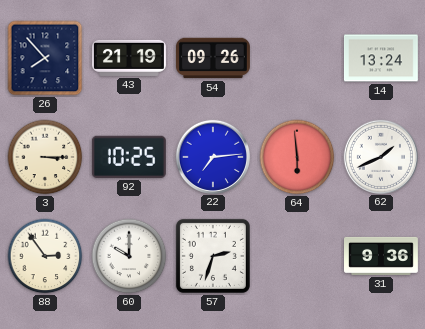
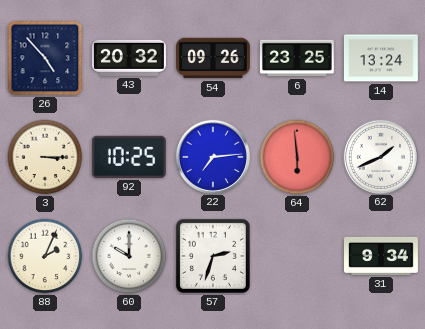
26: 7:53 -> 4:53 (45, 58)
43: 21:19 -> 20:32 (129, 58)
6: none -> 23:25 (297, 58)
88: 2:54 -> 2:04 (45, 256)
31: 9:36 -> 9:34 (382, 256)
